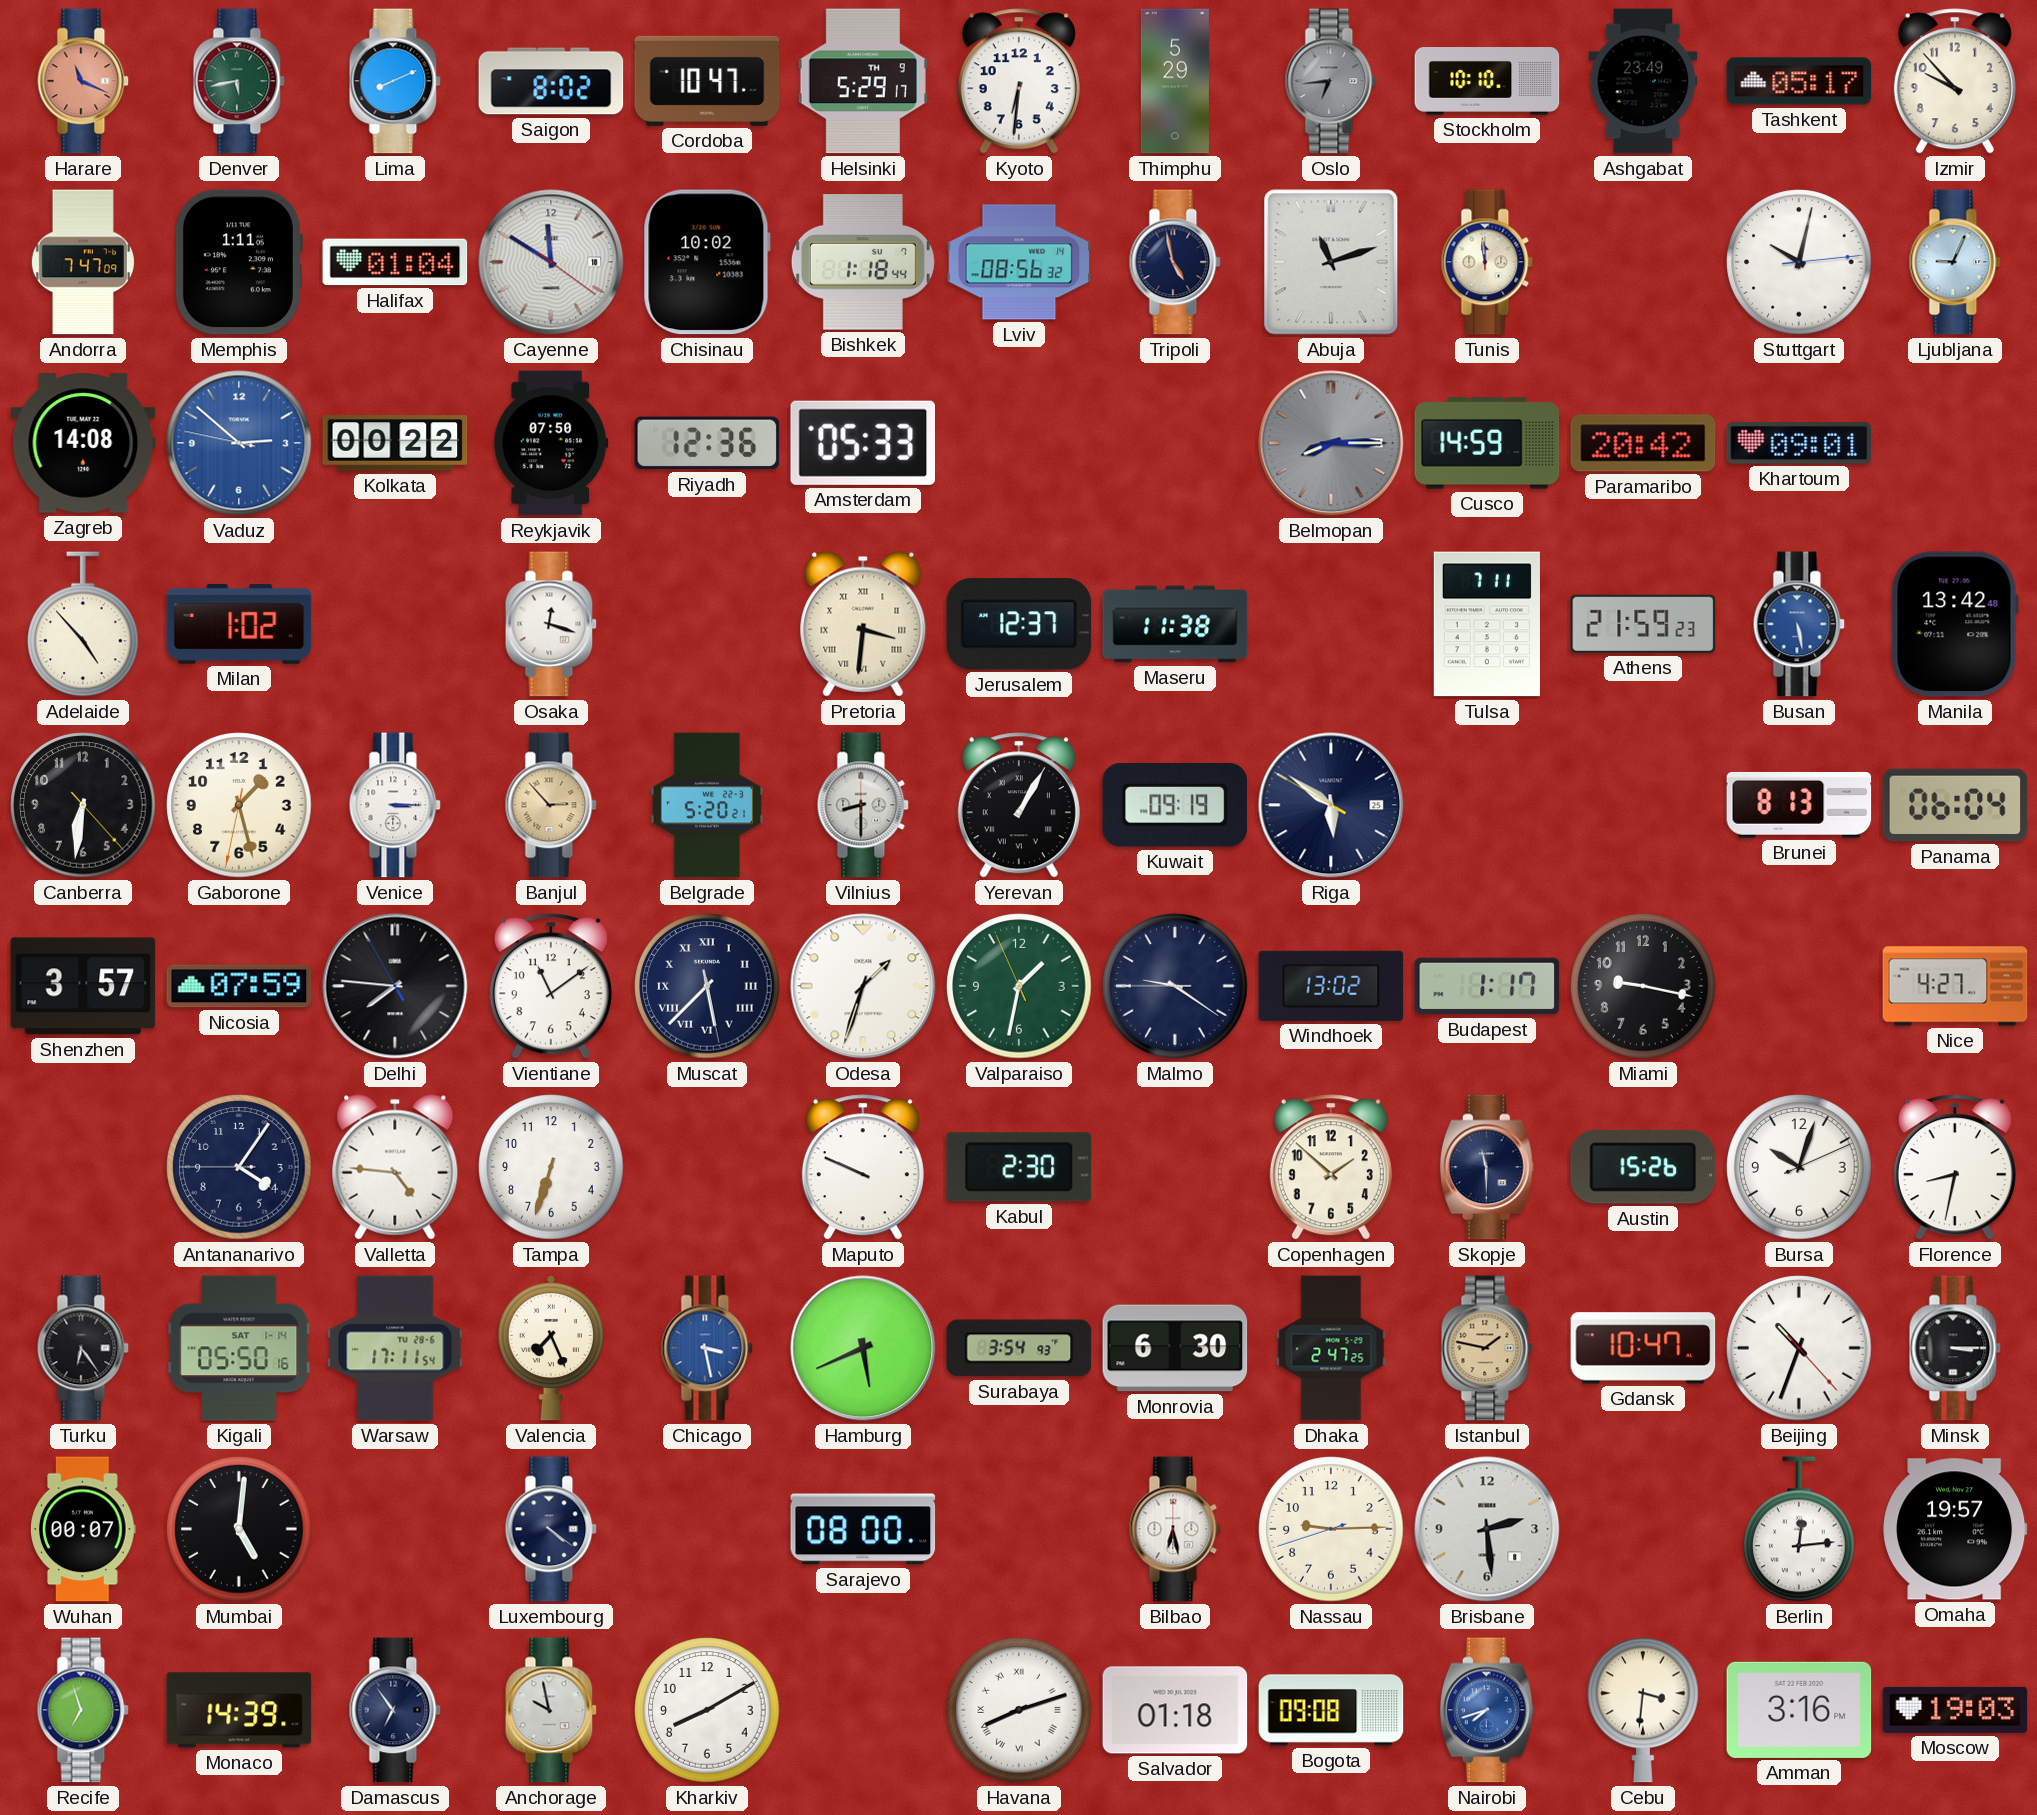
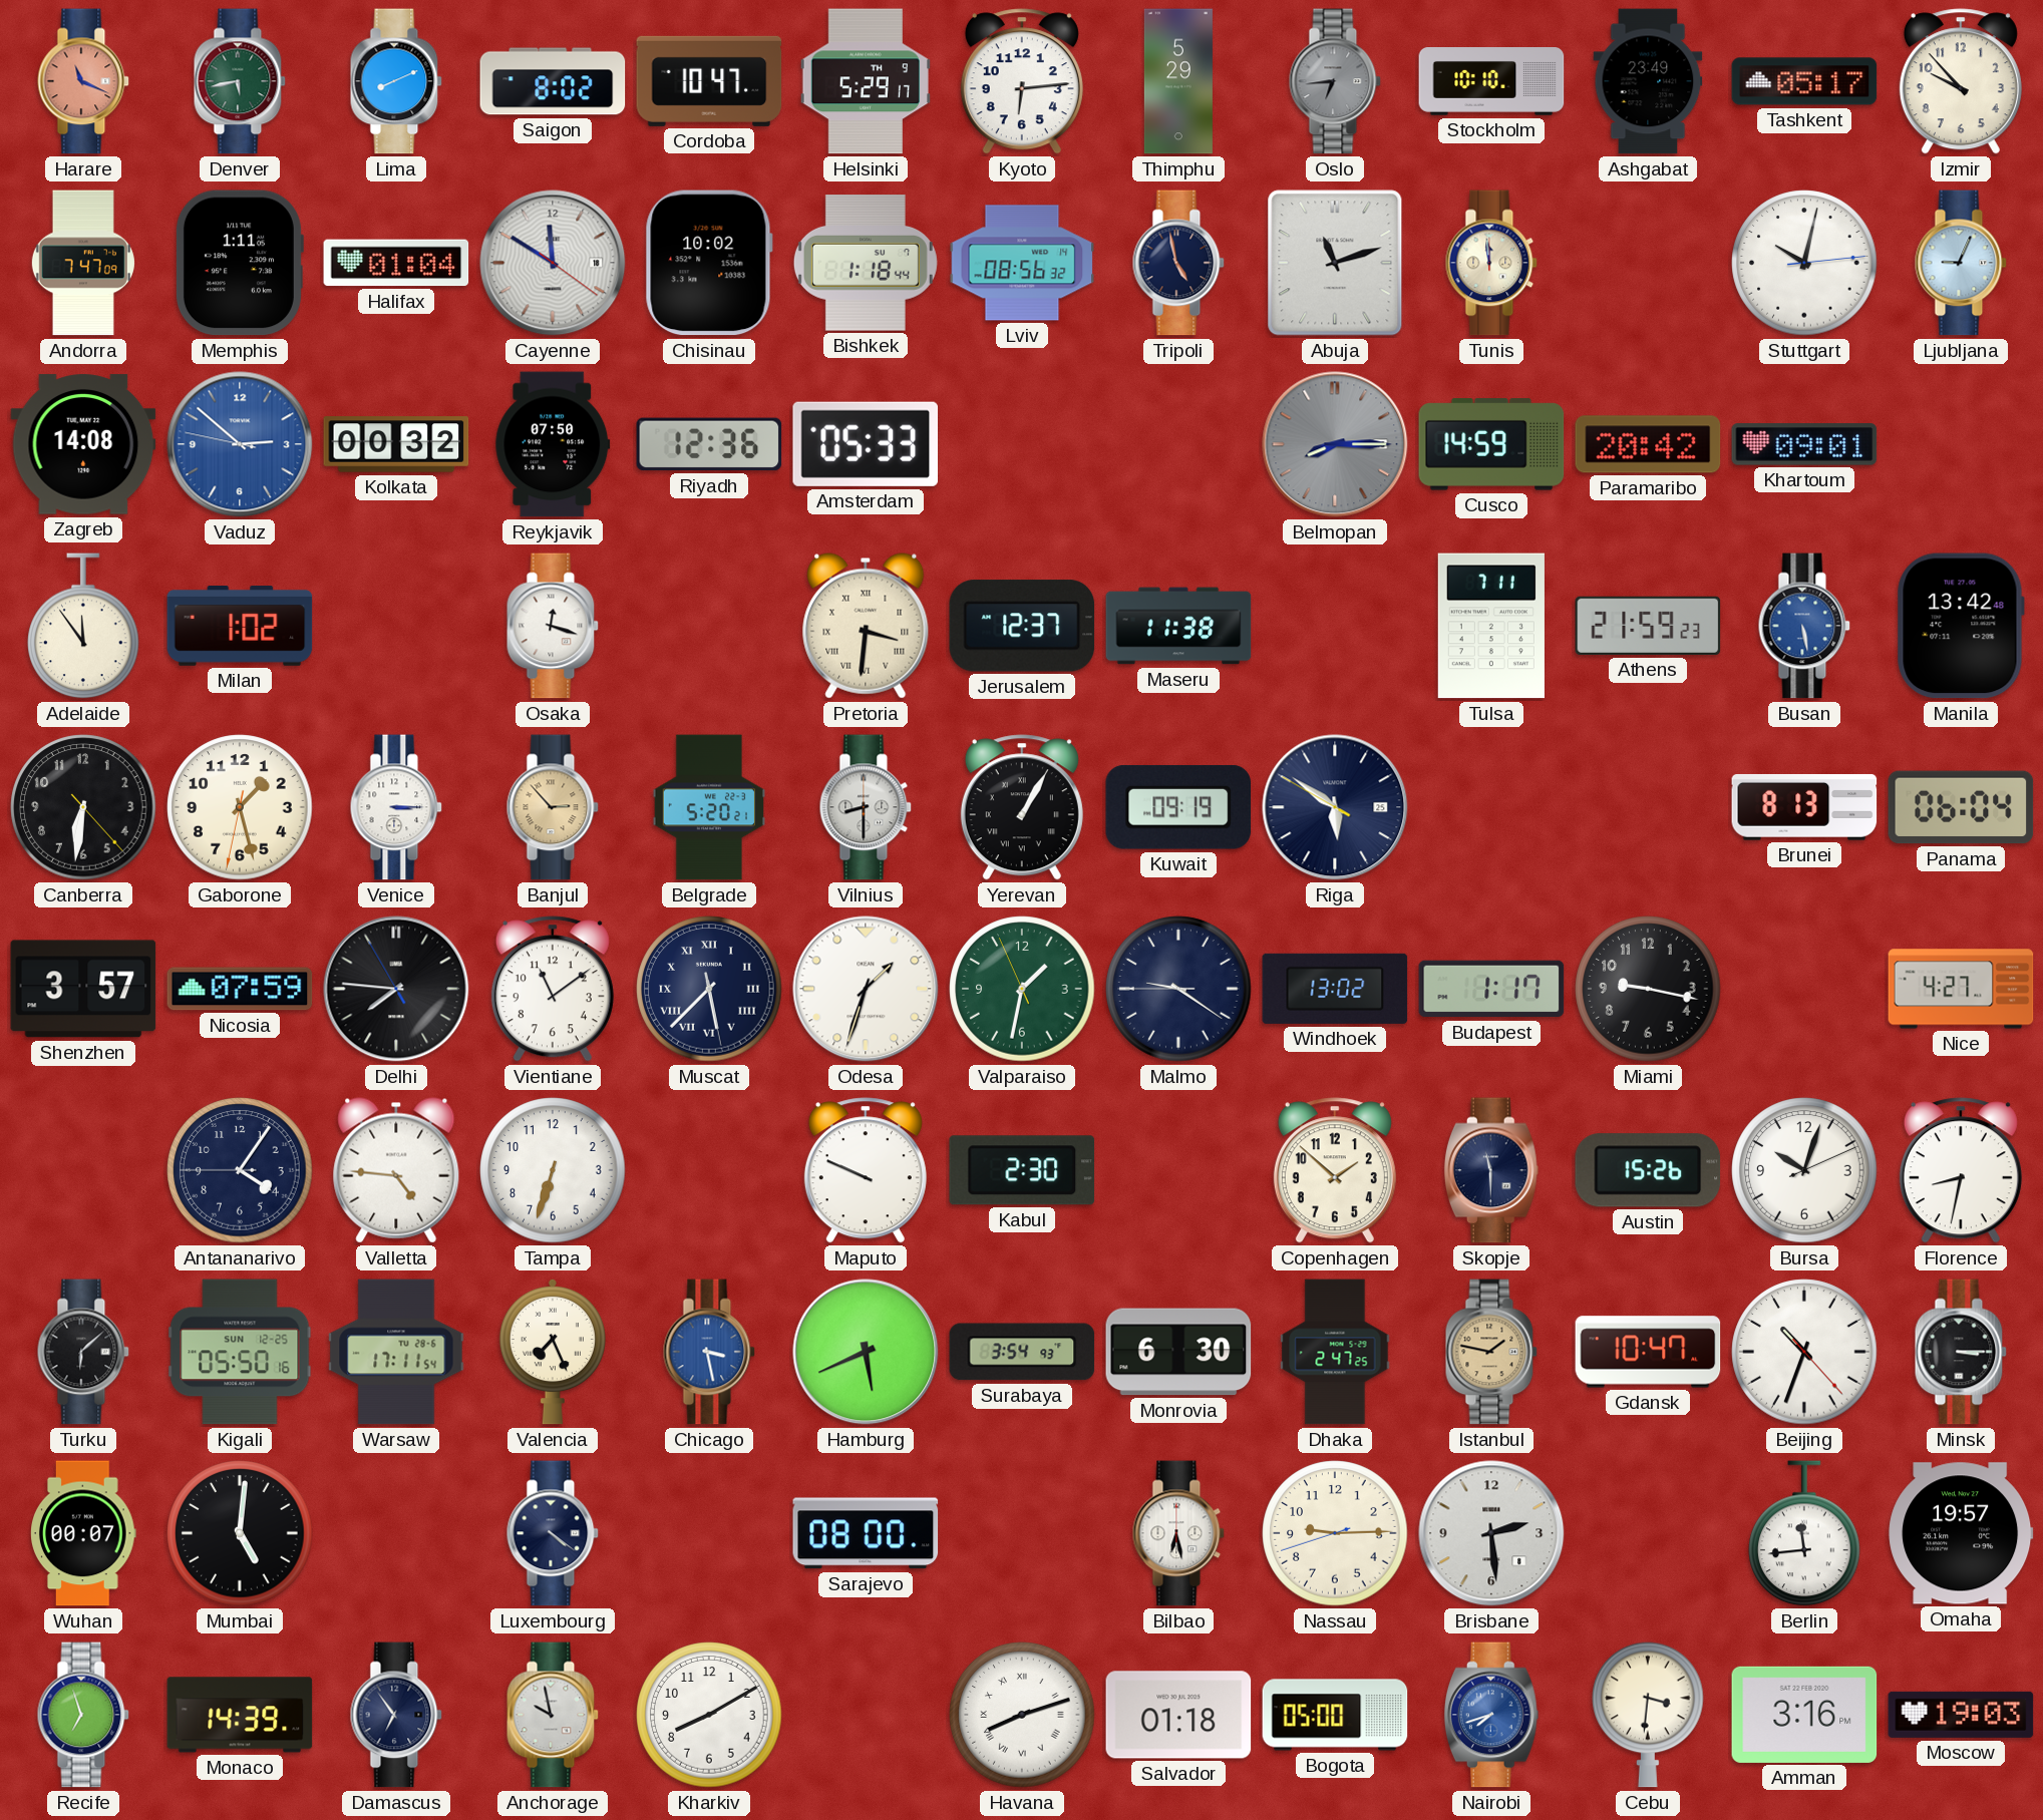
Kyoto: 6:31 -> 6:14 (1022, 81)
Kolkata: 00:22 -> 00:32 (396, 444)
Adelaide: 4:53 -> 11:54 (83, 626)
Turku: 6:24 -> 6:08 (83, 1352)
Kigali date: SAT 1-14 -> SUN 12-25 (240, 1352)
Berlin: 12:14 -> 11:44 (1804, 1533)
Bogota: 09:08 -> 05:00 (1335, 1715)
